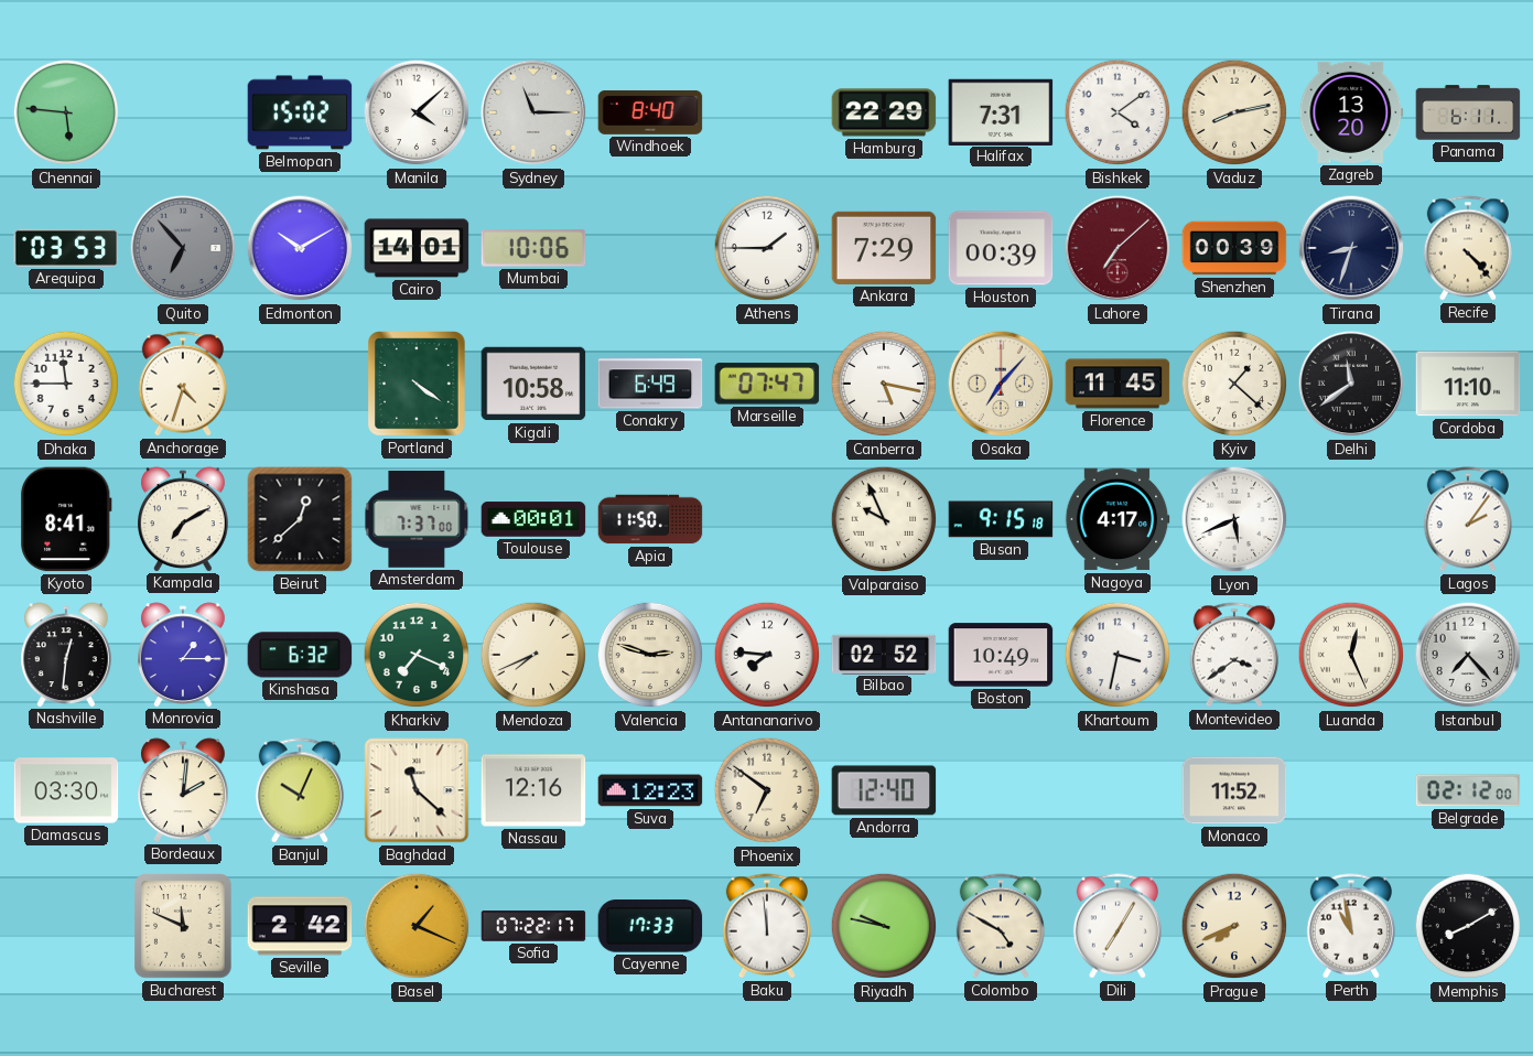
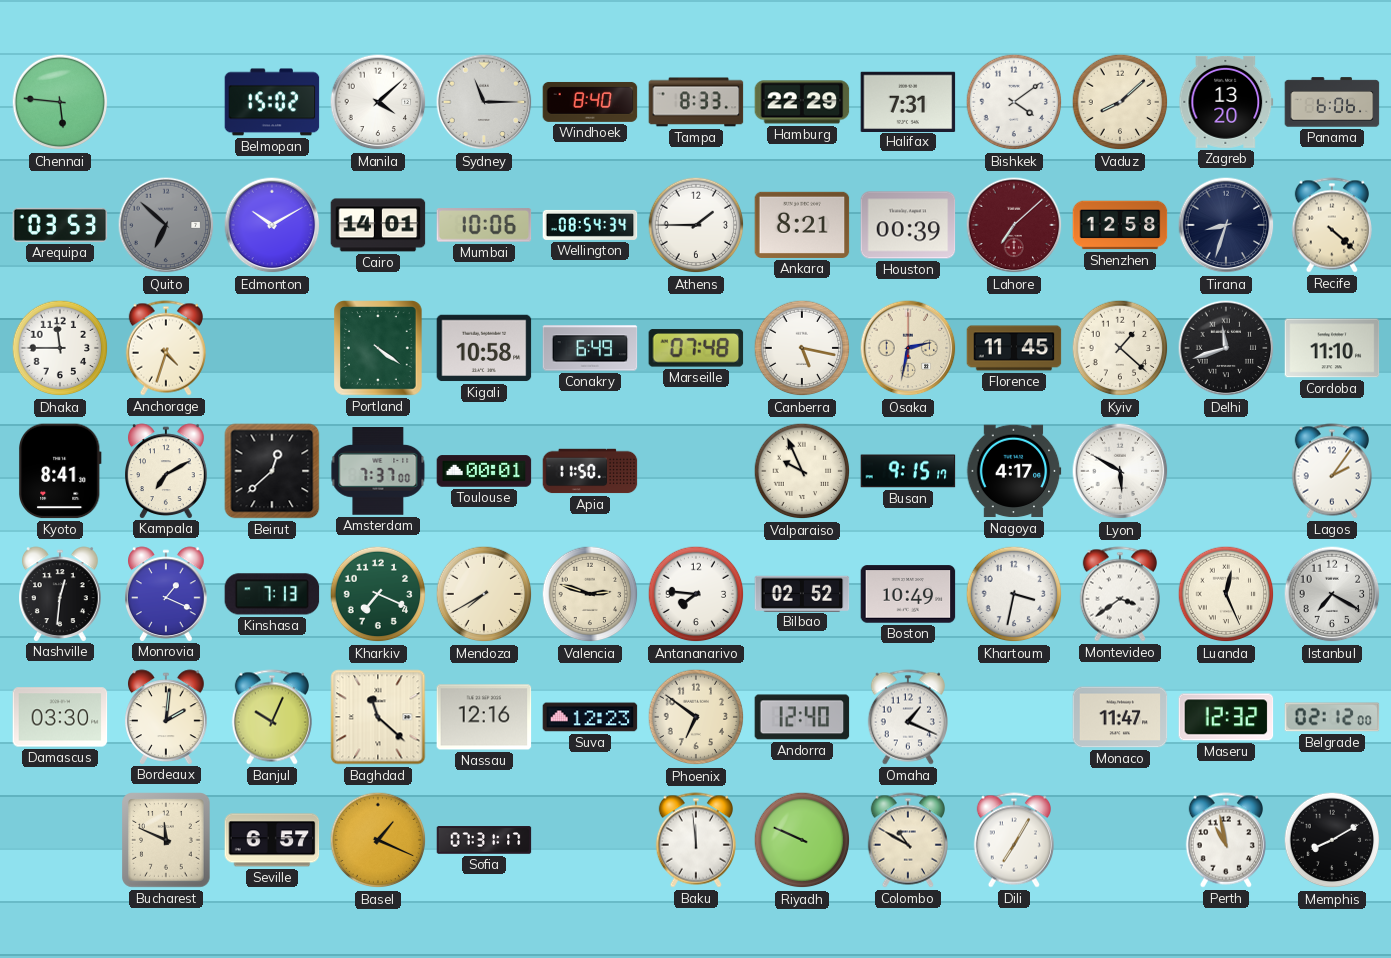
Tampa: none -> 8:33 (696, 102)
Vaduz: 8:13 -> 8:08 (1120, 102)
Panama: 6:11 -> 6:06 (1332, 102)
Quito: 6:53 -> 6:52 (166, 225)
Wellington: none -> 08:54 (590, 225)
Ankara: 7:29 -> 8:21 (802, 225)
Shenzhen: 00:39 -> 12:58 (1120, 225)
Recife: 4:23 -> 4:22 (1332, 225)
Marseille: 07:47 -> 07:48 (696, 348)
Osaka: 7:07 -> 2:32 (908, 348)
Delhi: 11:39 -> 11:42 (1226, 348)
Busan: 9:15:18 -> 9:15:17 (908, 471)
Lyon: 5:41 -> 5:50 (1120, 471)
Monrovia: 1:15 -> 1:19 (167, 594)
Kinshasa: 6:32 -> 7:13 (272, 594)
Mendoza: 7:41 -> 7:40 (484, 594)
Istanbul: 7:23 -> 7:20 (1332, 594)
Omaha: none -> 1:19 (908, 717)
Monaco: 11:52 -> 11:47 (1120, 717)
Maseru: none -> 12:32 (1226, 717)
Seville: 2:42 -> 6:57 (272, 840)
Sofia: 07:22 -> 07:31 (484, 840)
Cayenne: 17:33 -> none (650, 926)
Riyadh: 9:47 -> 9:49 (802, 840)
Colombo: 4:50 -> 10:50 (908, 840)
Prague: 7:41 -> none (1234, 926)
